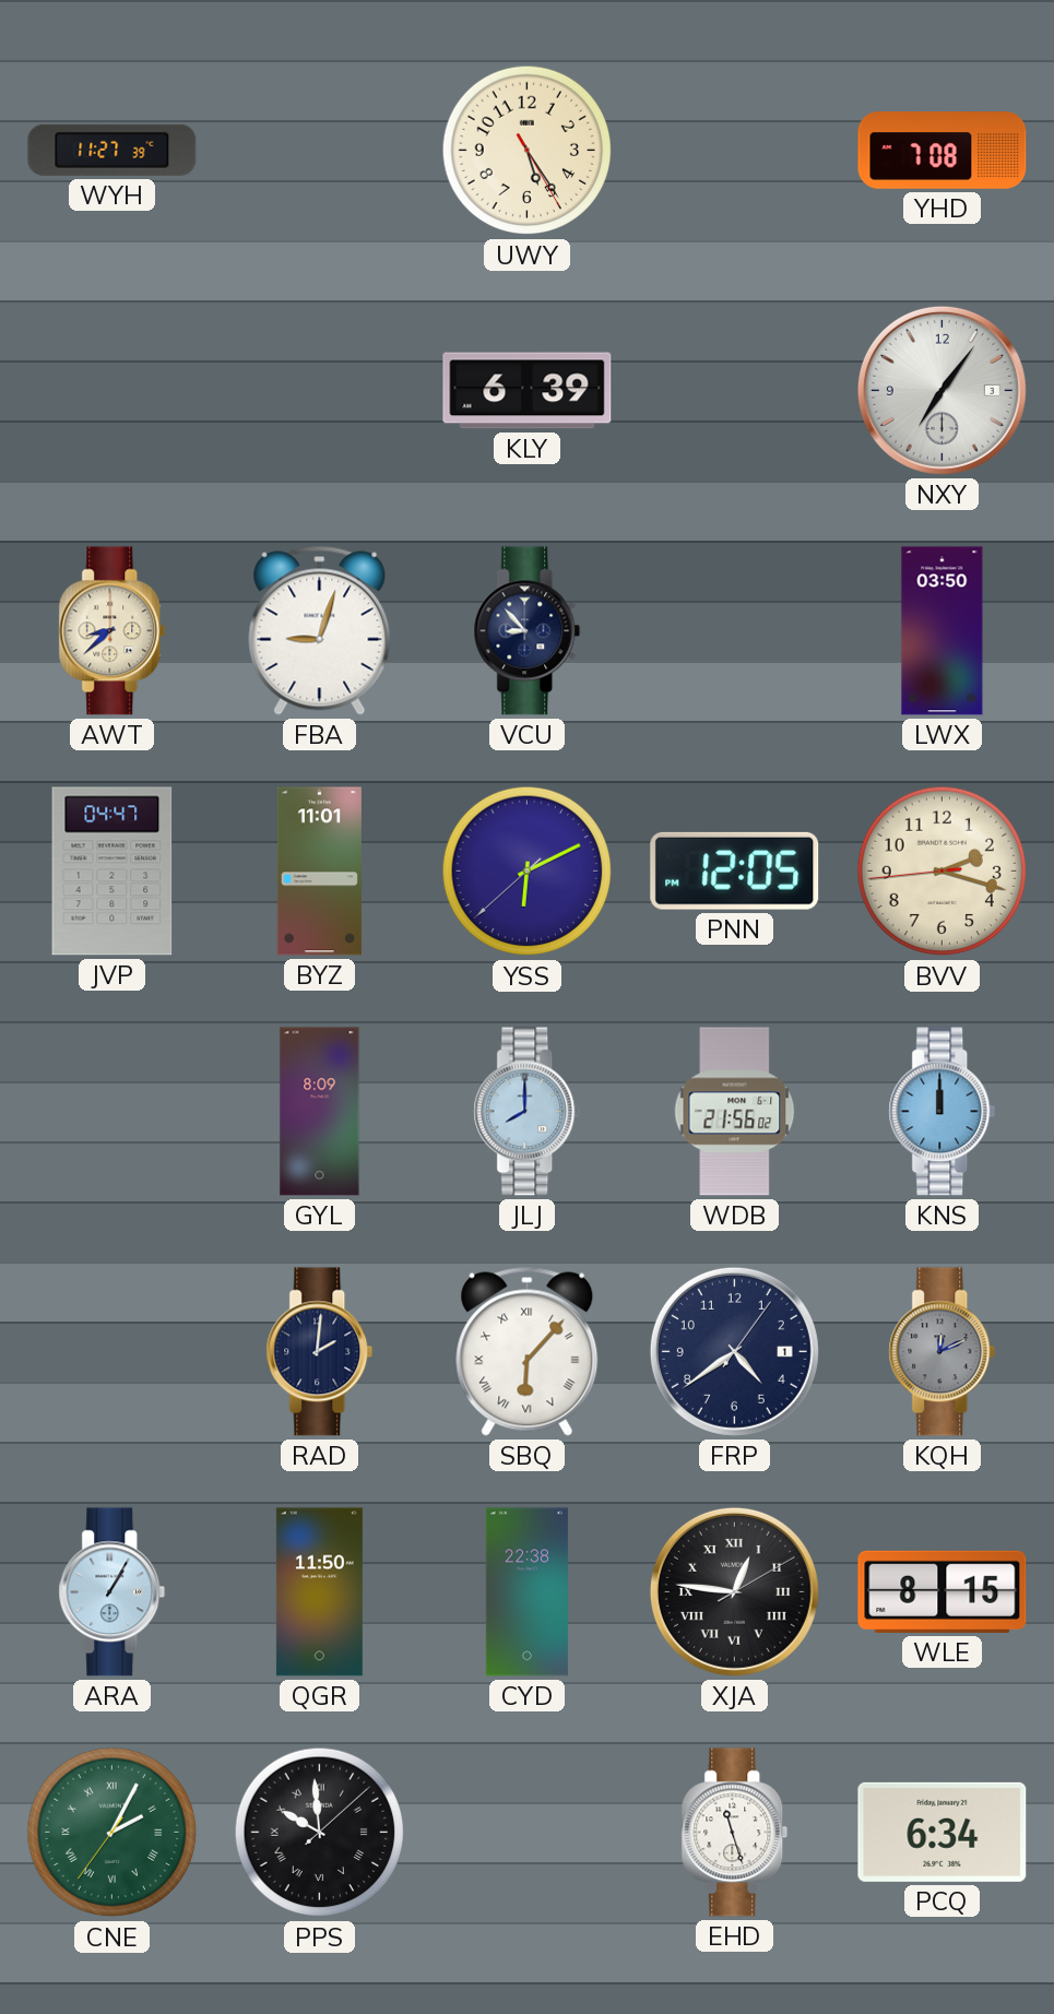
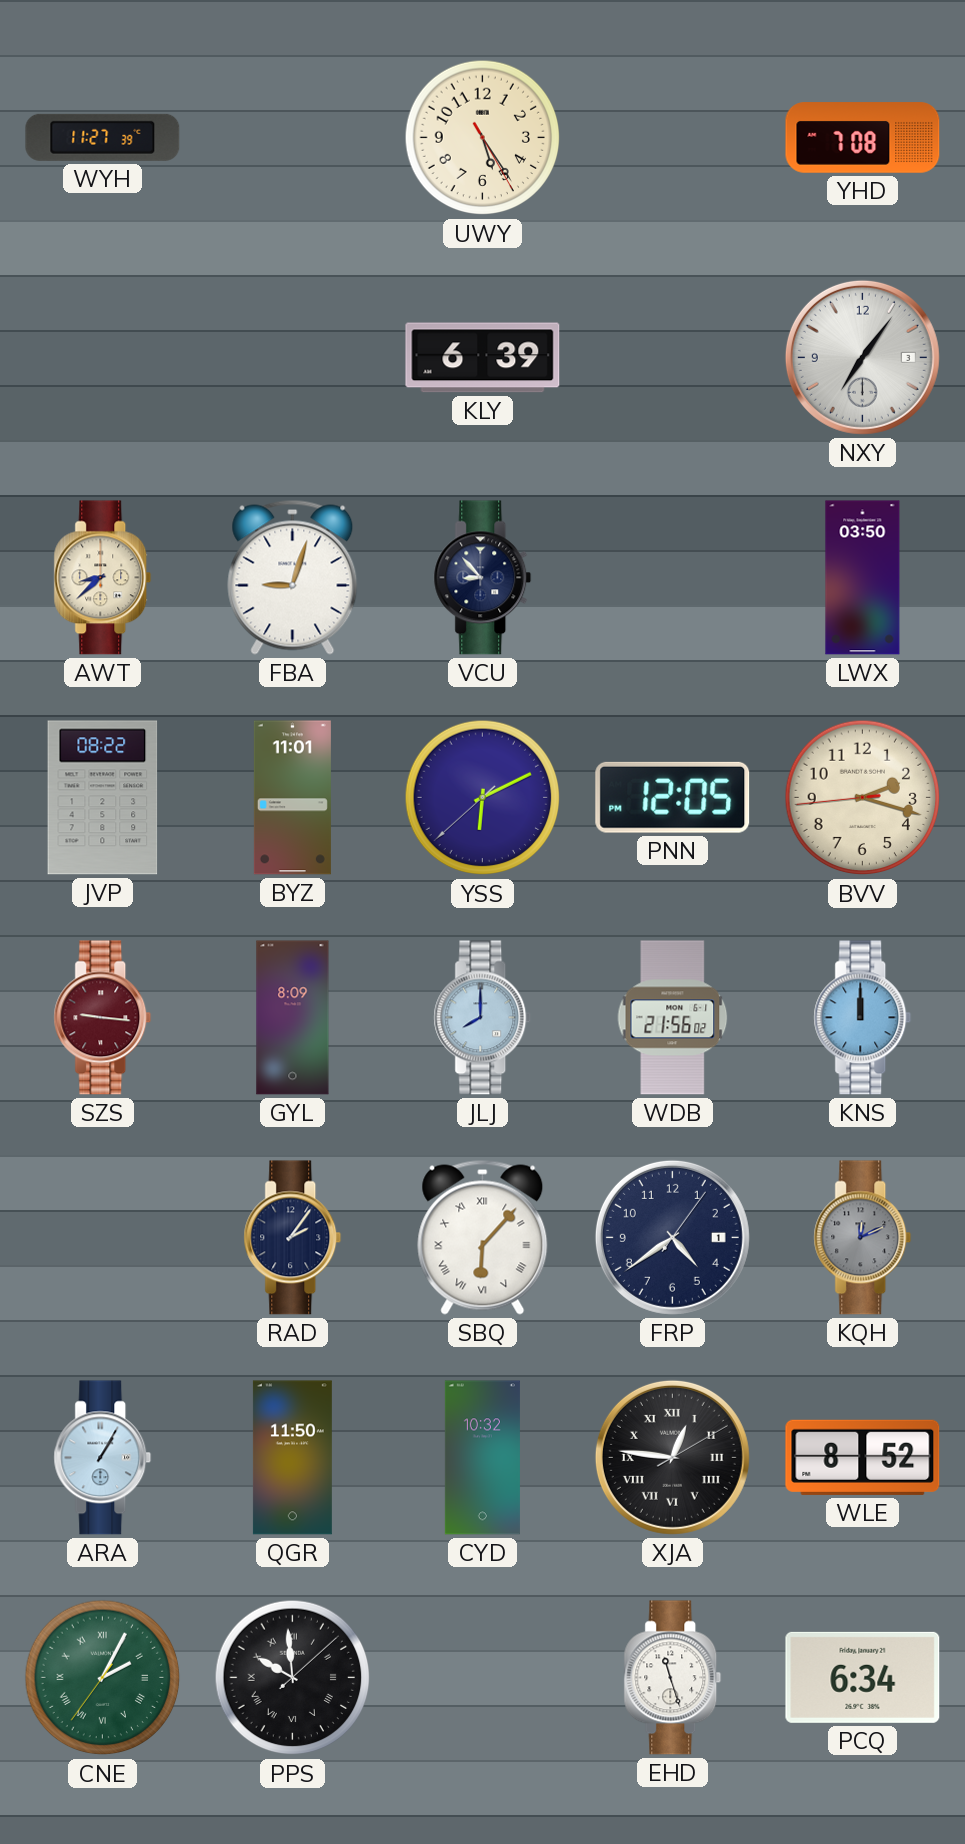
JVP: 04:47 -> 08:22 (103, 798)
SZS: none -> 9:16 (103, 1018)
RAD: 2:01 -> 2:06 (293, 1238)
CYD: 22:38 -> 10:32 (482, 1458)
WLE: 8:15 -> 8:52 (863, 1457)
